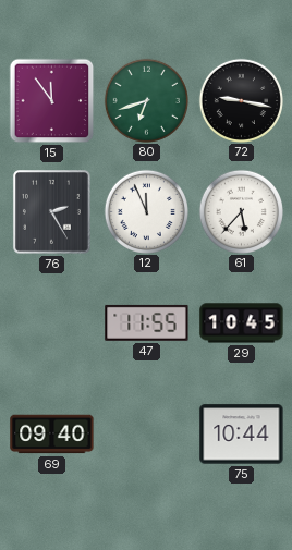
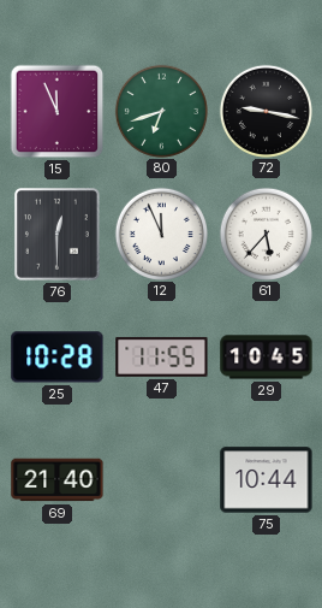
15: 11:54 -> 11:56 (58, 112)
76: 2:25 -> 12:30 (56, 235)
25: none -> 10:28 (58, 358)
69: 09:40 -> 21:40 (58, 480)
